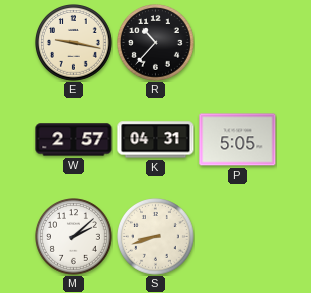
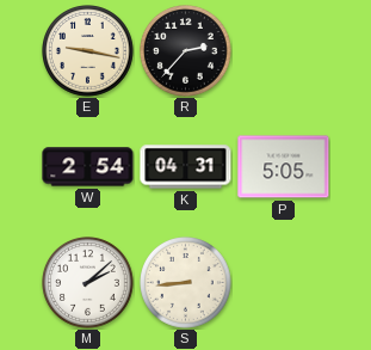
R: 10:37 -> 2:37 (186, 51)
W: 2:57 -> 2:54 (88, 167)
S: 8:42 -> 8:44 (186, 283)
